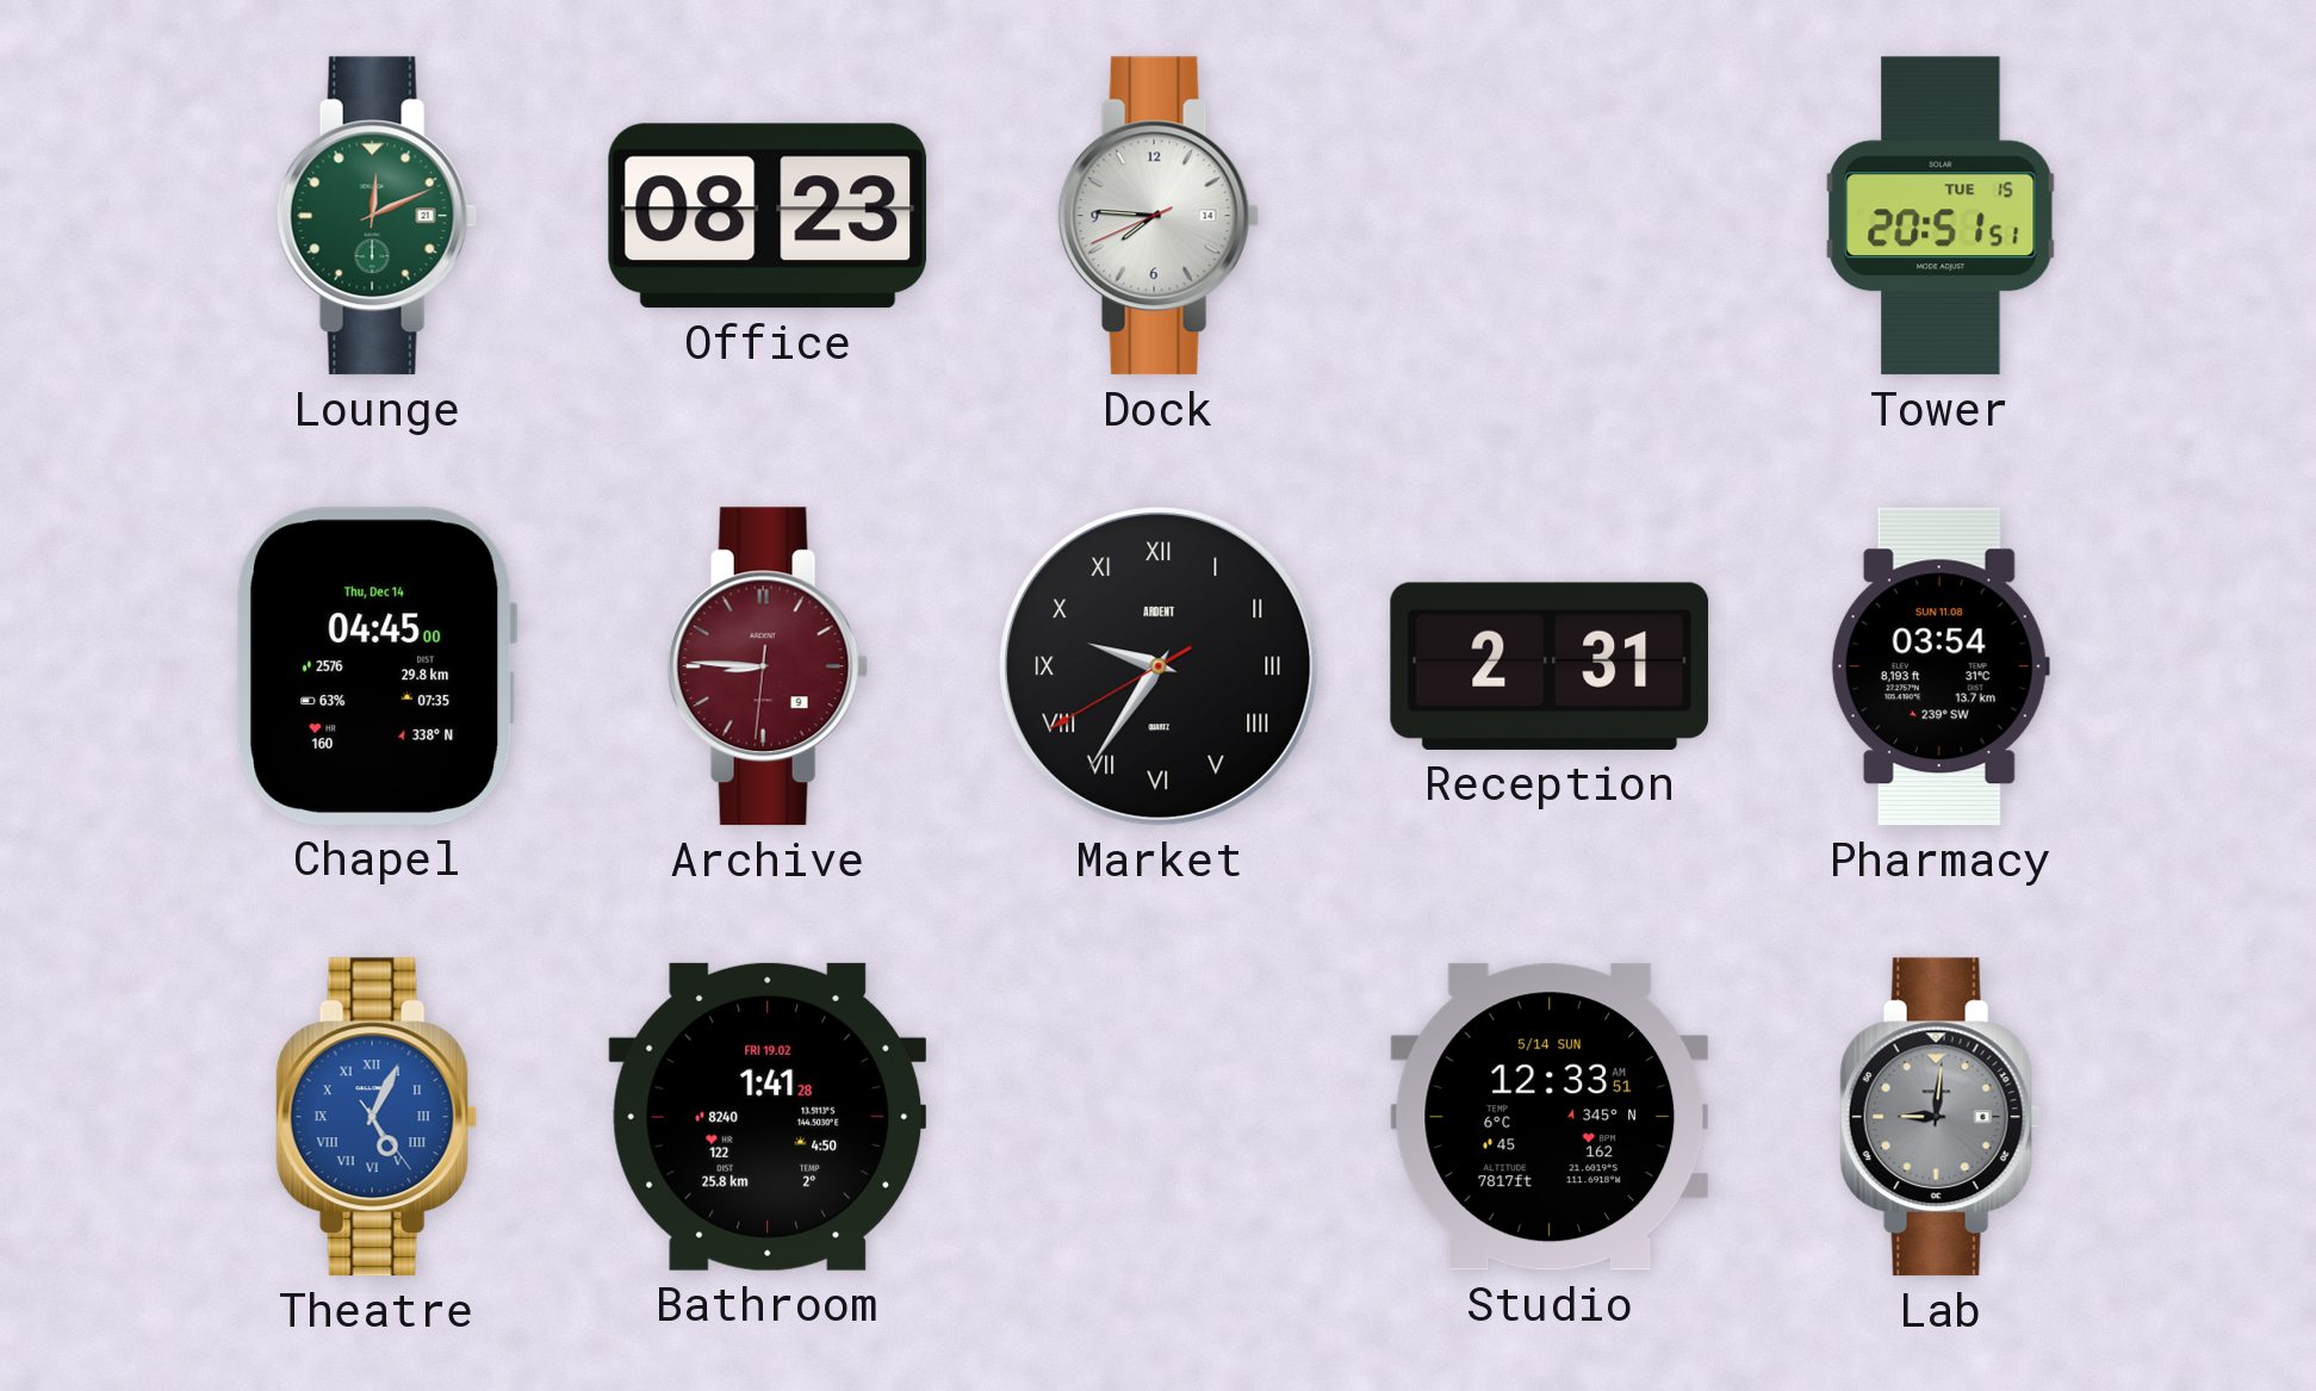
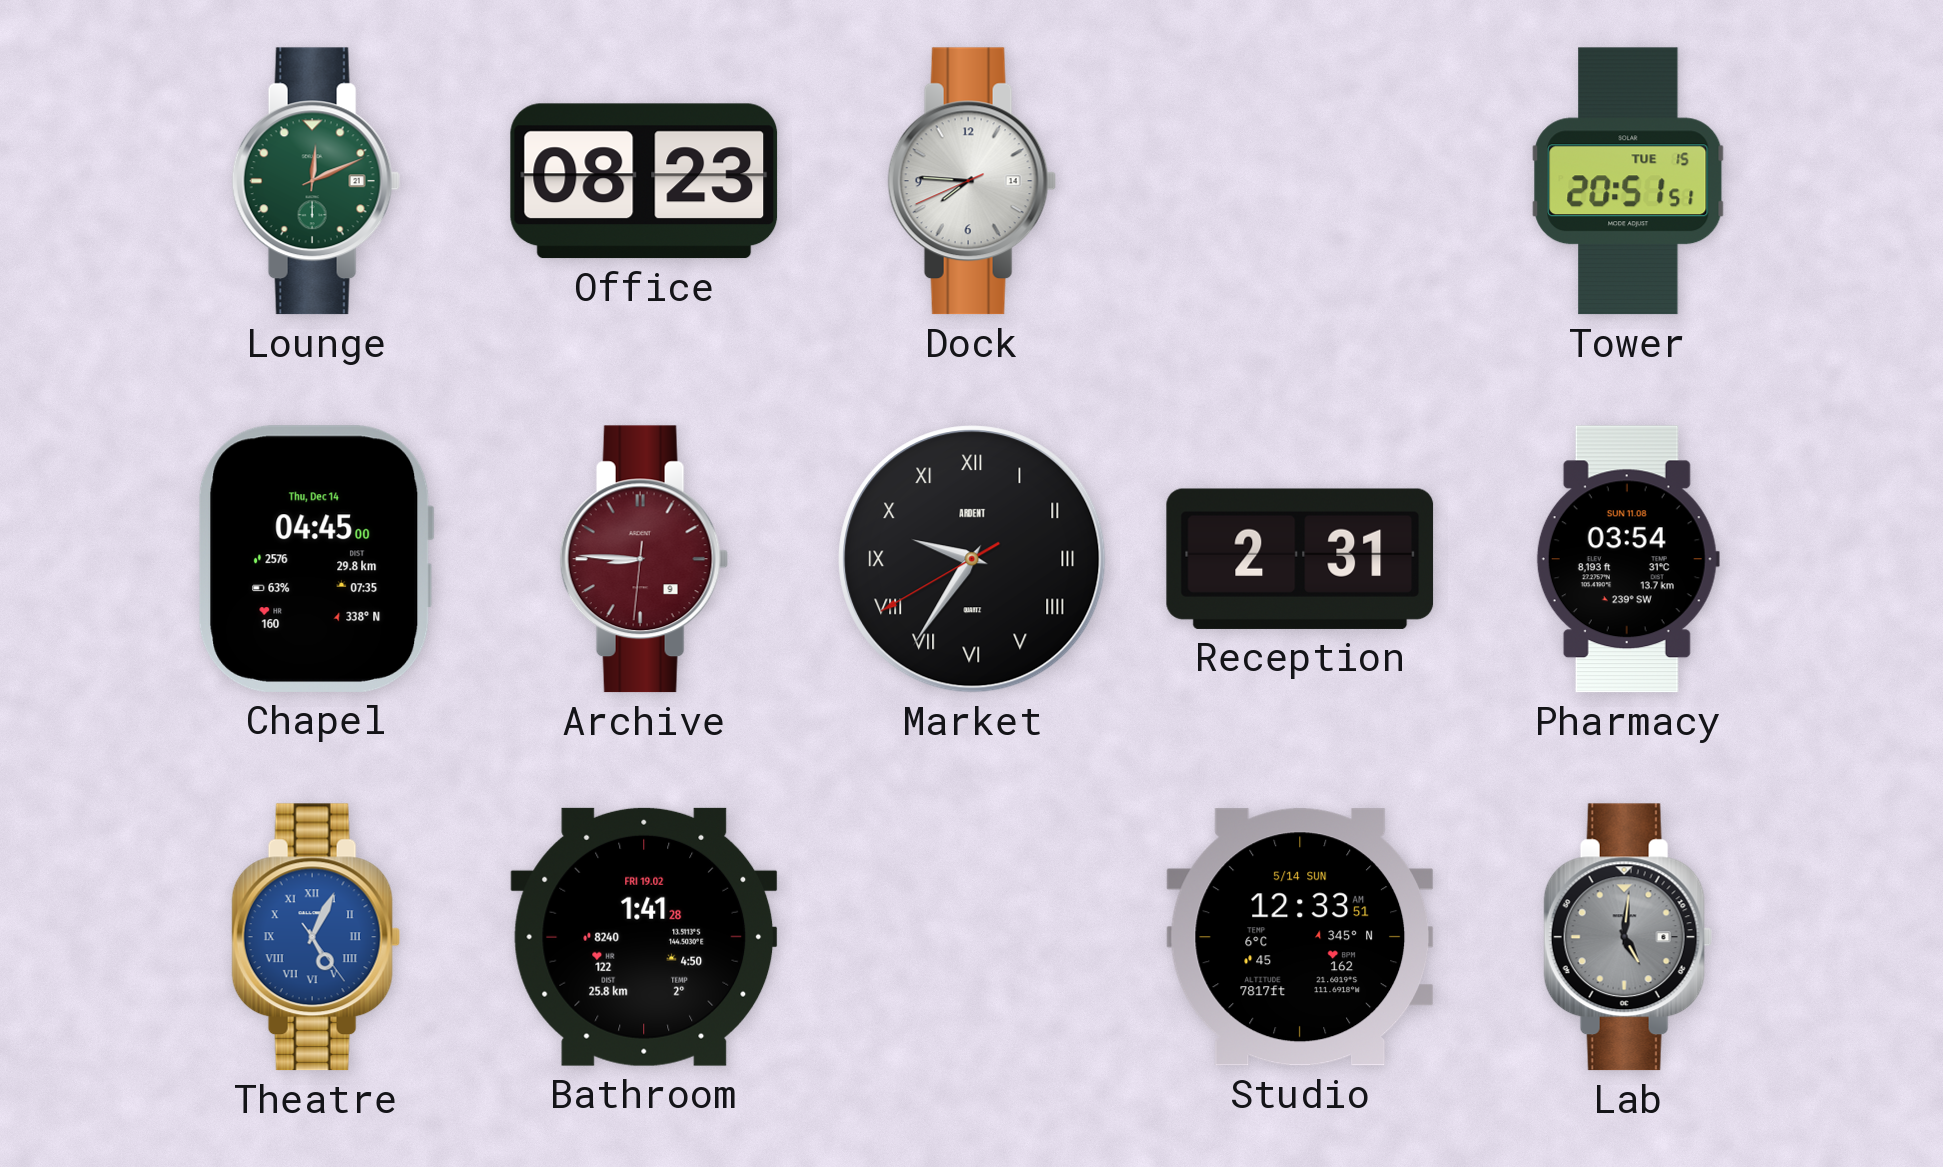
Lab: 9:01 -> 5:01 (1628, 937)
